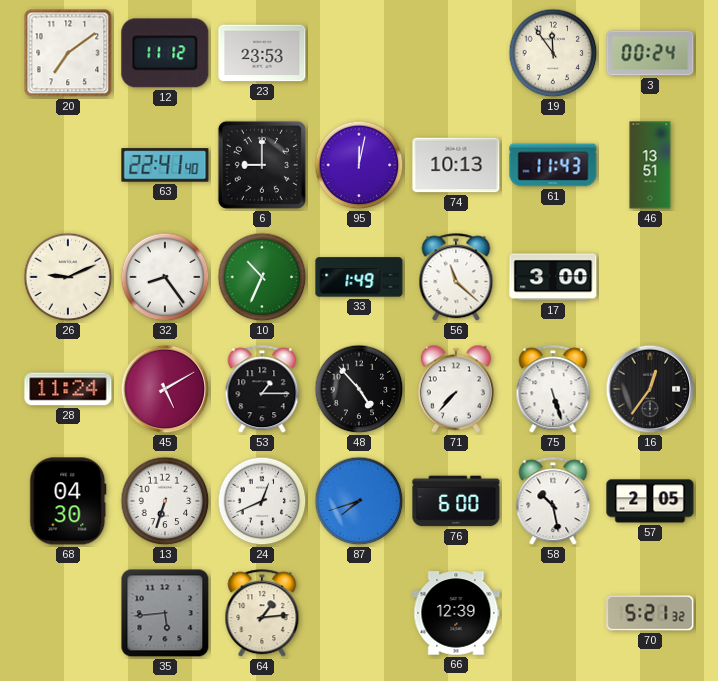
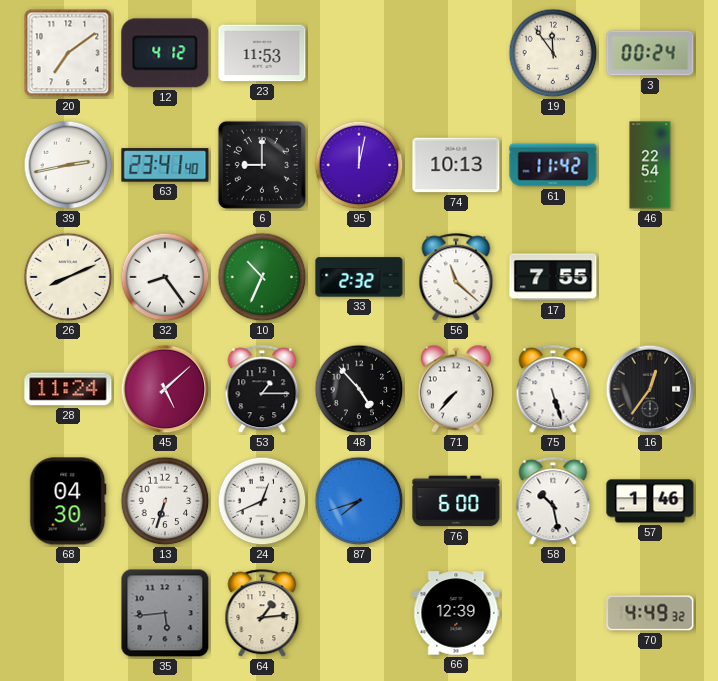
12: 11:12 -> 4:12 (165, 53)
23: 23:53 -> 11:53 (262, 53)
39: none -> 2:43 (68, 165)
63: 22:41 -> 23:41 (165, 165)
61: 11:43 -> 11:42 (553, 165)
46: 13:51 -> 22:54 (650, 165)
26: 9:11 -> 8:11 (68, 277)
33: 1:49 -> 2:32 (359, 277)
17: 3:00 -> 7:55 (553, 277)
45: 5:10 -> 5:08 (165, 389)
57: 2:05 -> 1:46 (650, 501)
70: 5:21 -> 4:49 (650, 613)
